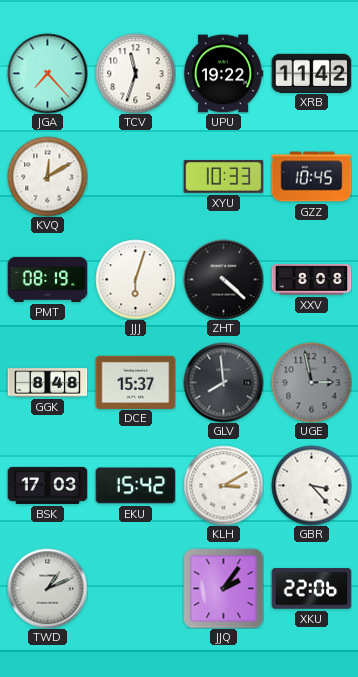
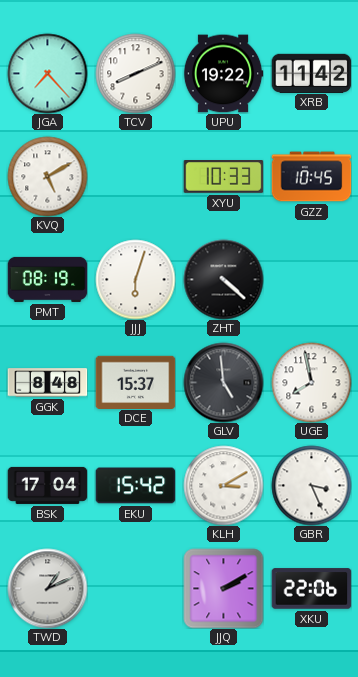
TCV: 11:33 -> 8:11 (135, 73)
KVQ: 12:10 -> 5:10 (47, 176)
XXV: 8:08 -> none (311, 280)
GLV: 7:59 -> 4:59 (223, 382)
UGE: 2:58 -> 7:58 (311, 382)
UGE dial: grey -> white (311, 382)
BSK: 17:03 -> 17:04 (47, 485)
GBR: 3:23 -> 3:26 (311, 485)
JJQ: 2:06 -> 2:10 (223, 588)
